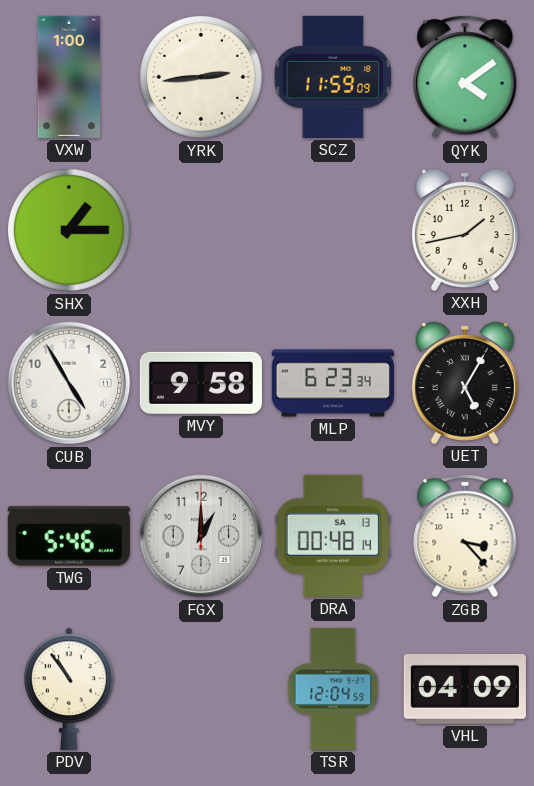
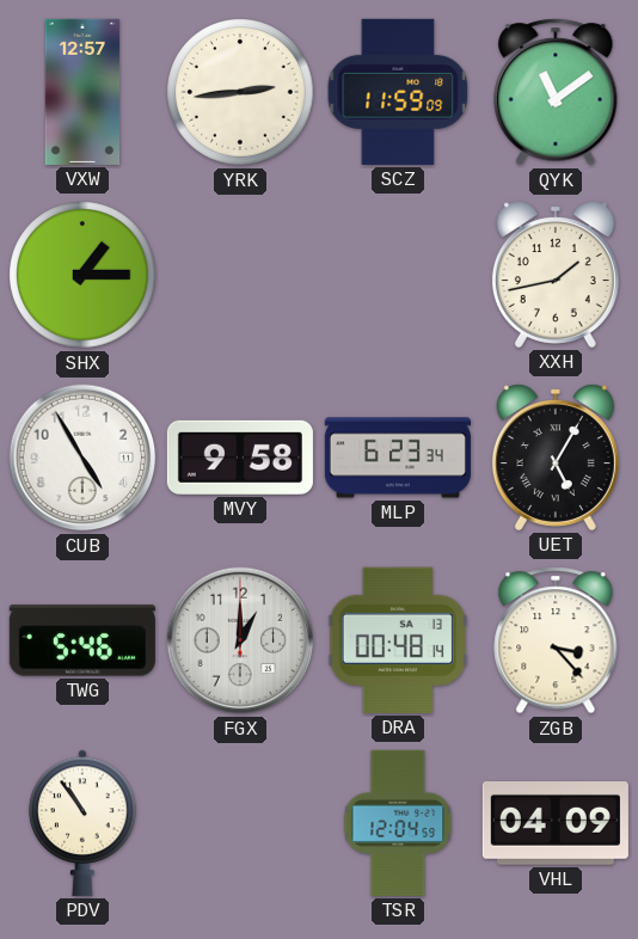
VXW: 1:00 -> 12:57 (82, 92)
QYK: 4:09 -> 11:09 (556, 92)
